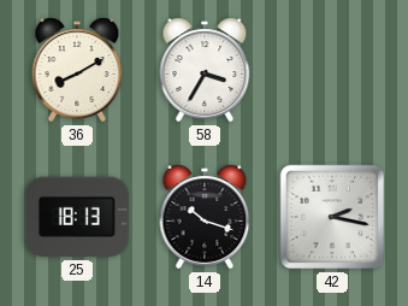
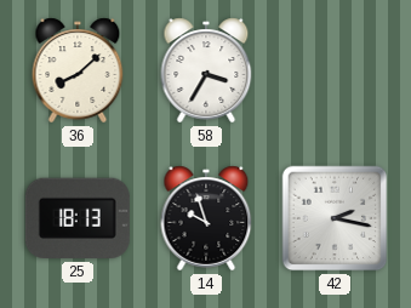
36: 8:10 -> 8:08 (78, 70)
14: 10:18 -> 9:57 (206, 218)
